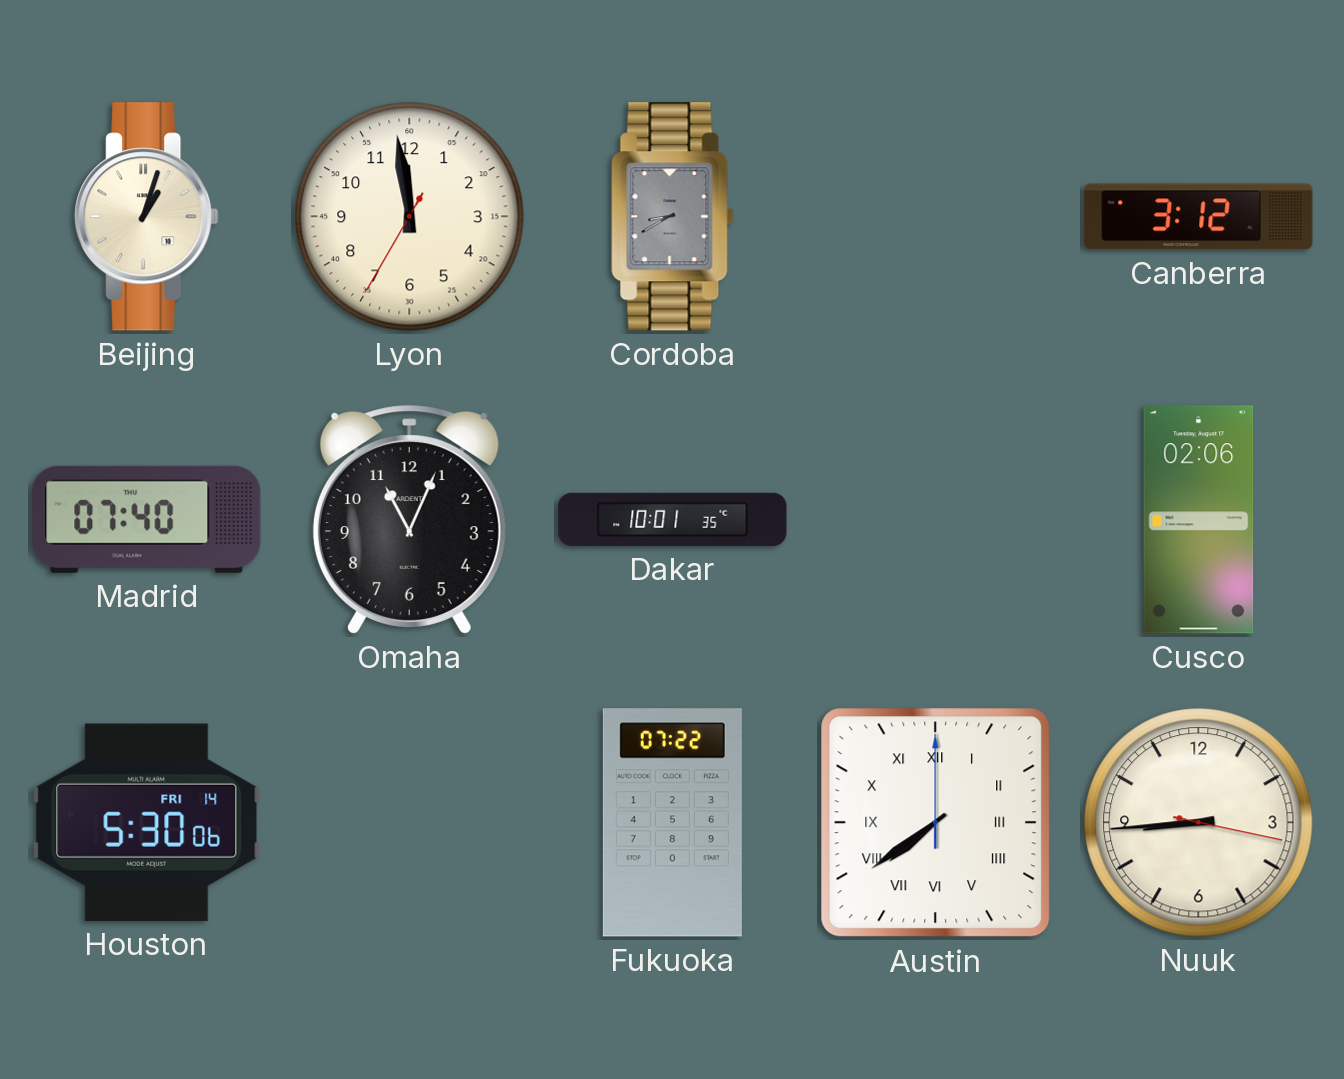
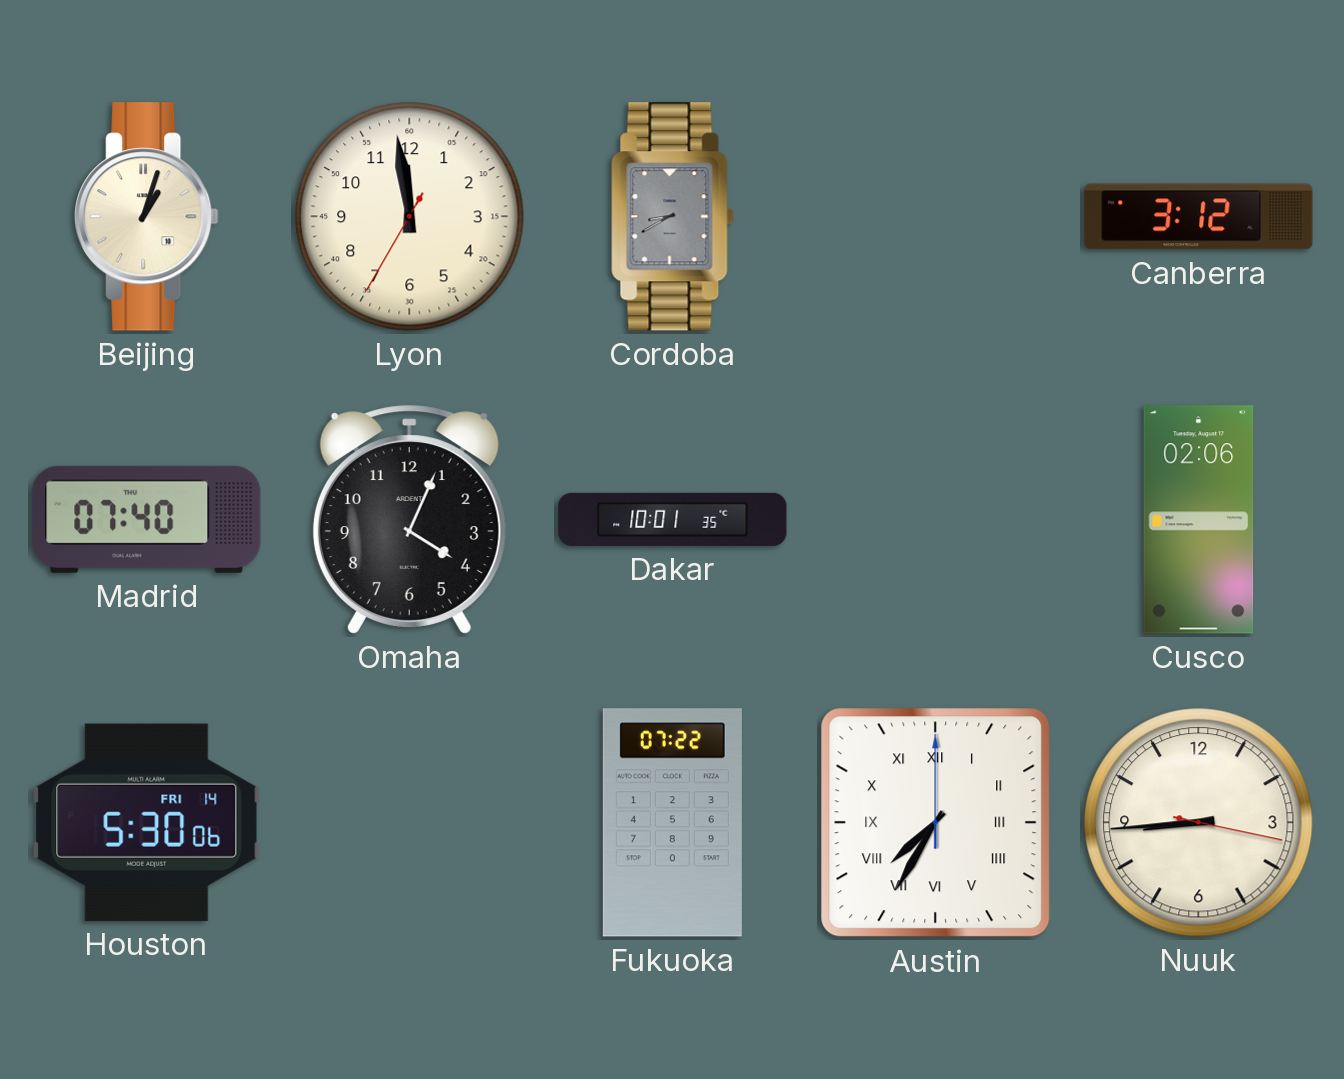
Omaha: 11:04 -> 4:04 (409, 519)
Austin: 7:39 -> 7:35 (936, 823)
